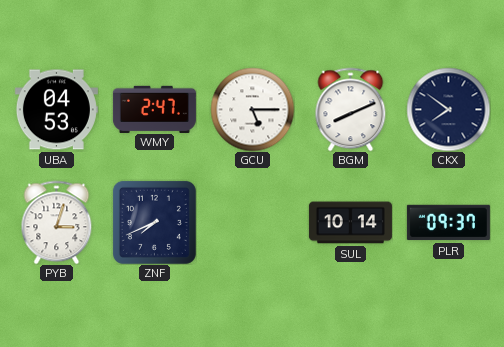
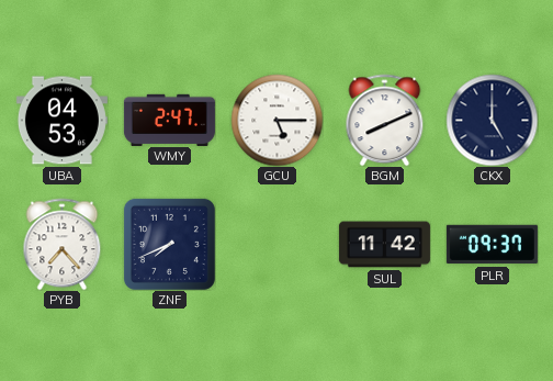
CKX: 7:51 -> 5:00 (492, 120)
PYB: 3:03 -> 7:23 (63, 244)
SUL: 10:14 -> 11:42 (384, 245)
